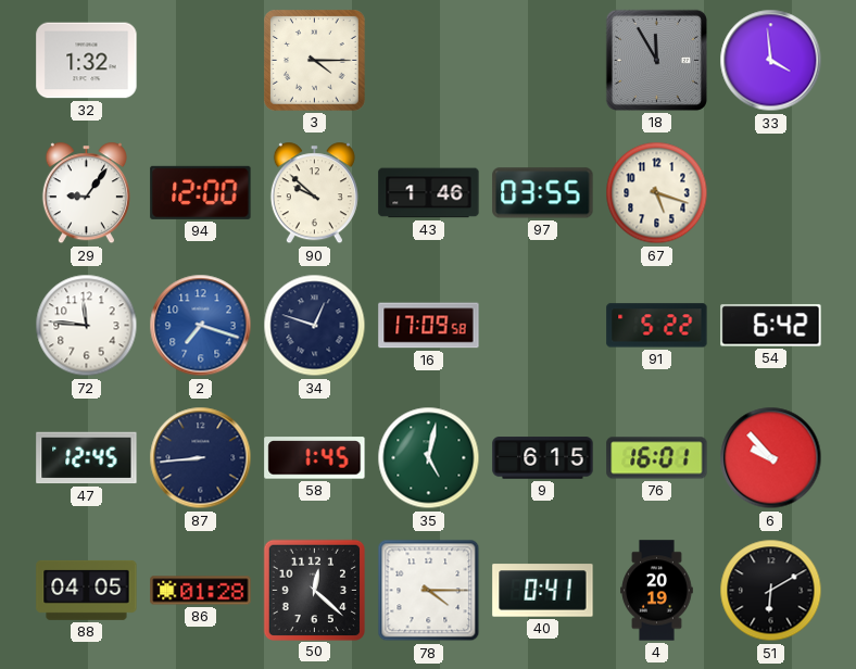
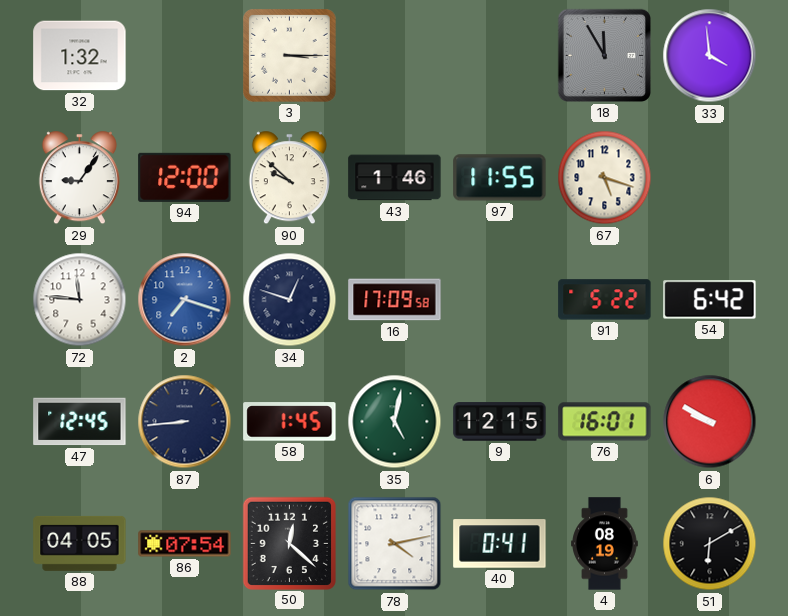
3: 4:15 -> 3:15 (290, 56)
97: 03:55 -> 11:55 (500, 178)
9: 6:15 -> 12:15 (500, 422)
6: 9:53 -> 9:50 (710, 422)
86: 01:28 -> 07:54 (185, 544)
78: 4:15 -> 4:13 (395, 544)
4: 20:19 -> 08:19 (605, 544)
